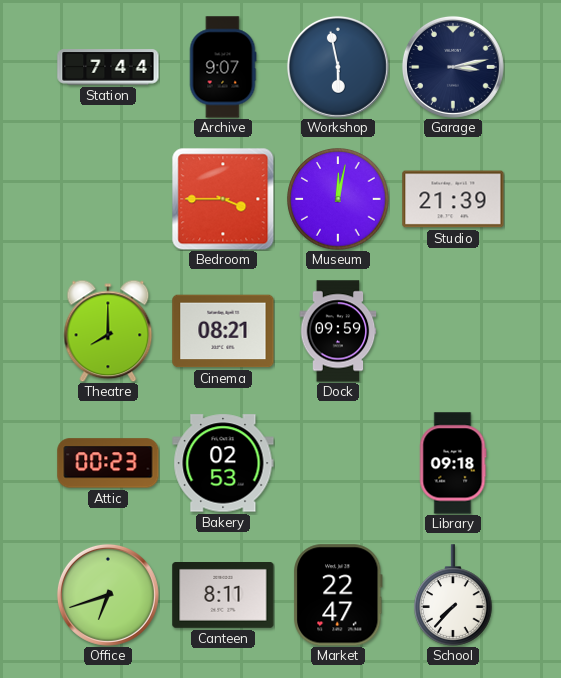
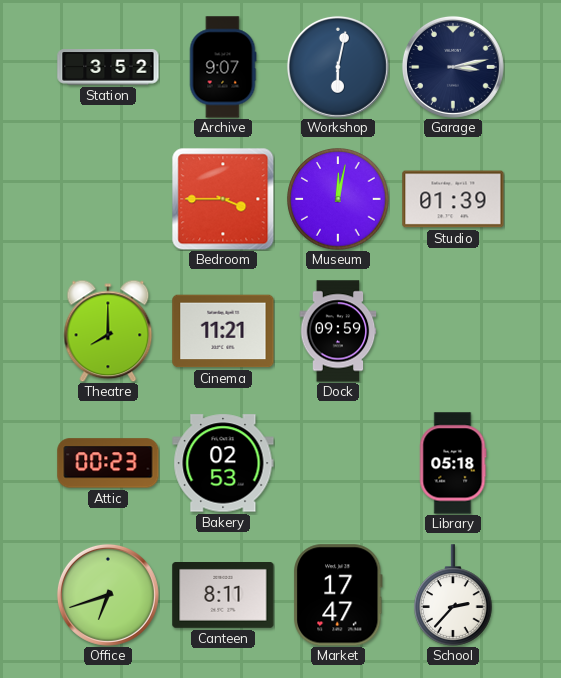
Station: 7:44 -> 3:52 (108, 67)
Workshop: 5:58 -> 6:02 (338, 67)
Studio: 21:39 -> 01:39 (453, 199)
Cinema: 08:21 -> 11:21 (223, 331)
Library: 09:18 -> 05:18 (453, 463)
Market: 22:47 -> 17:47 (339, 595)
School: 7:37 -> 2:37 (453, 595)
